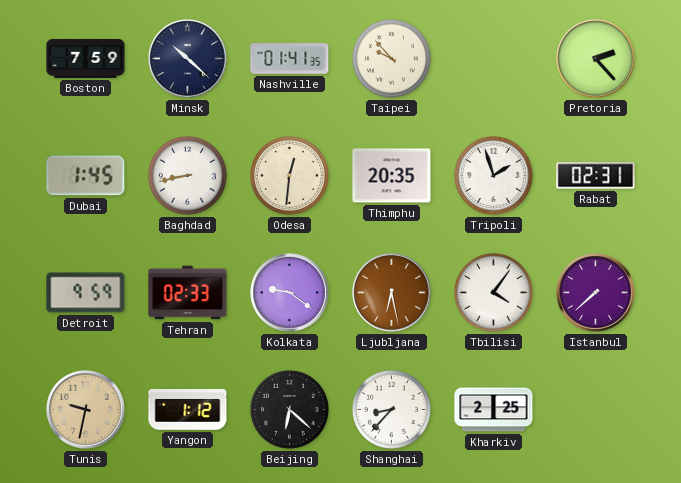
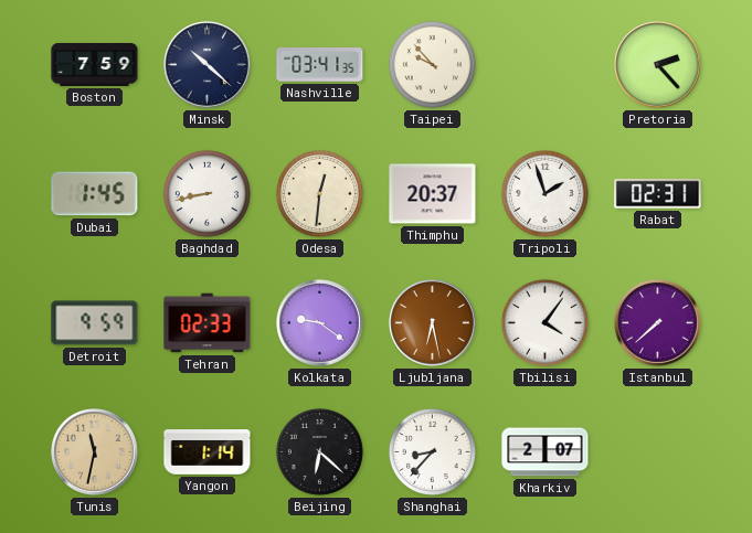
Nashville: 01:41 -> 03:41 (320, 65)
Thimphu: 20:35 -> 20:37 (433, 194)
Tunis: 9:32 -> 11:32 (95, 452)
Yangon: 1:12 -> 1:14 (208, 452)
Kharkiv: 2:25 -> 2:07 (546, 452)
